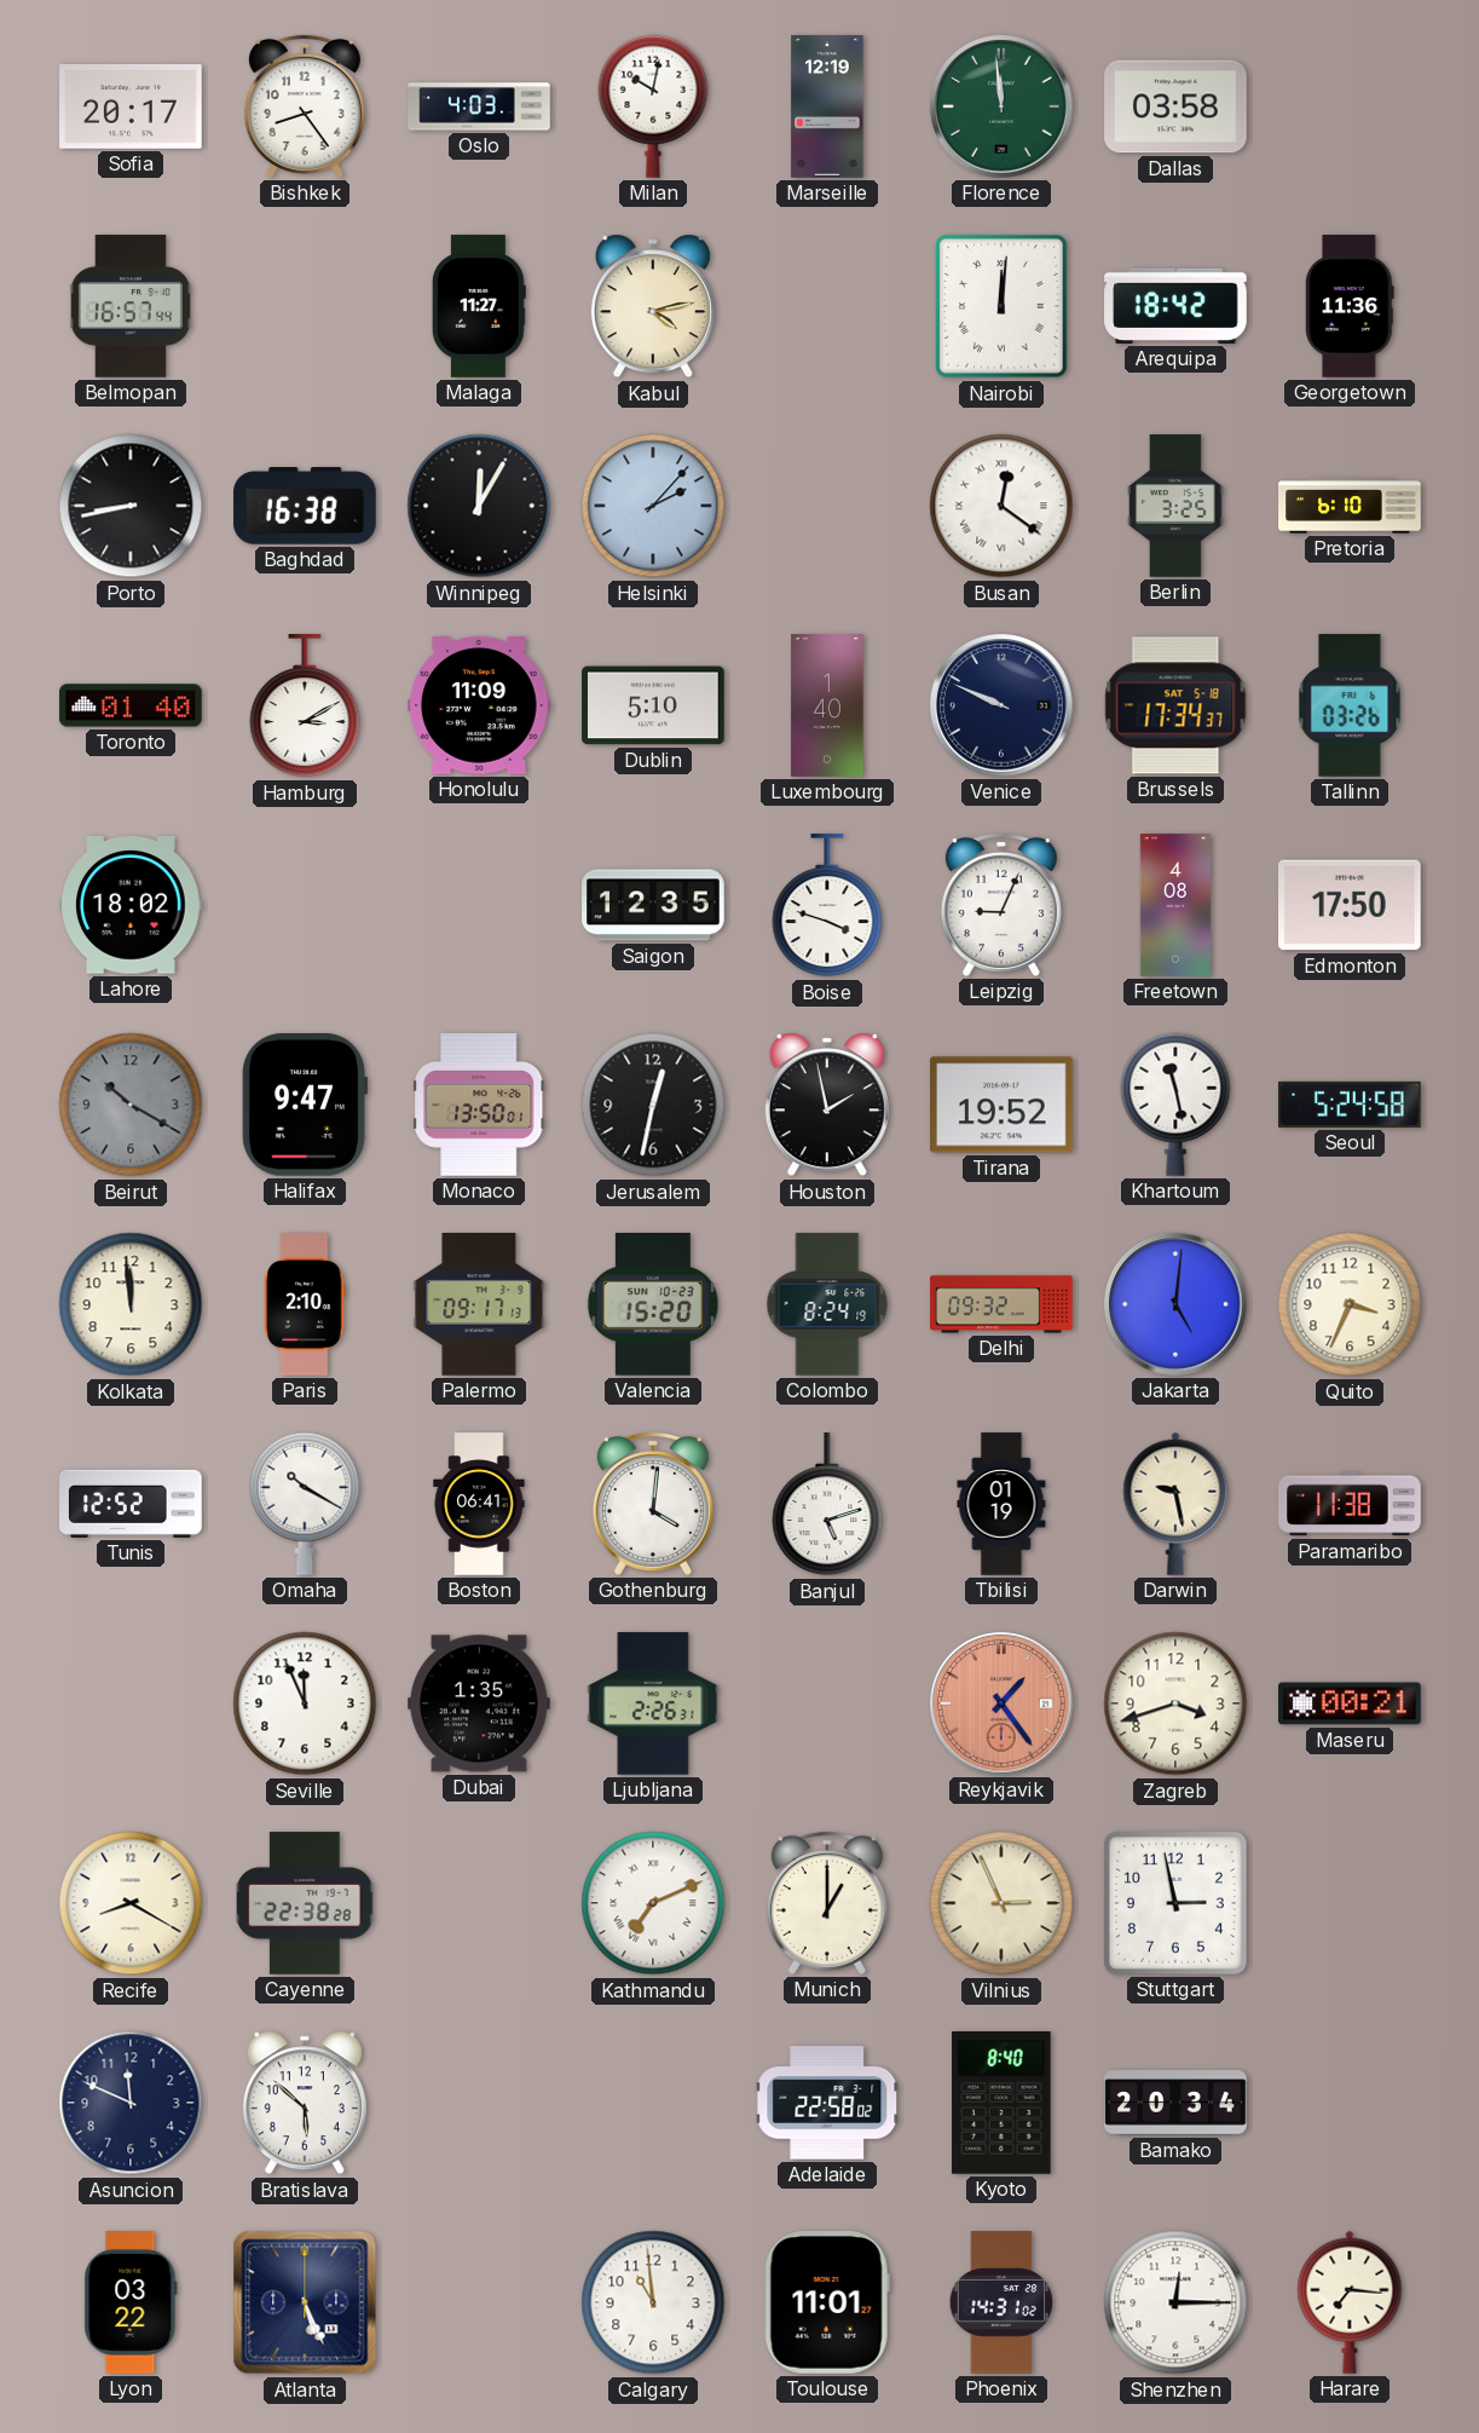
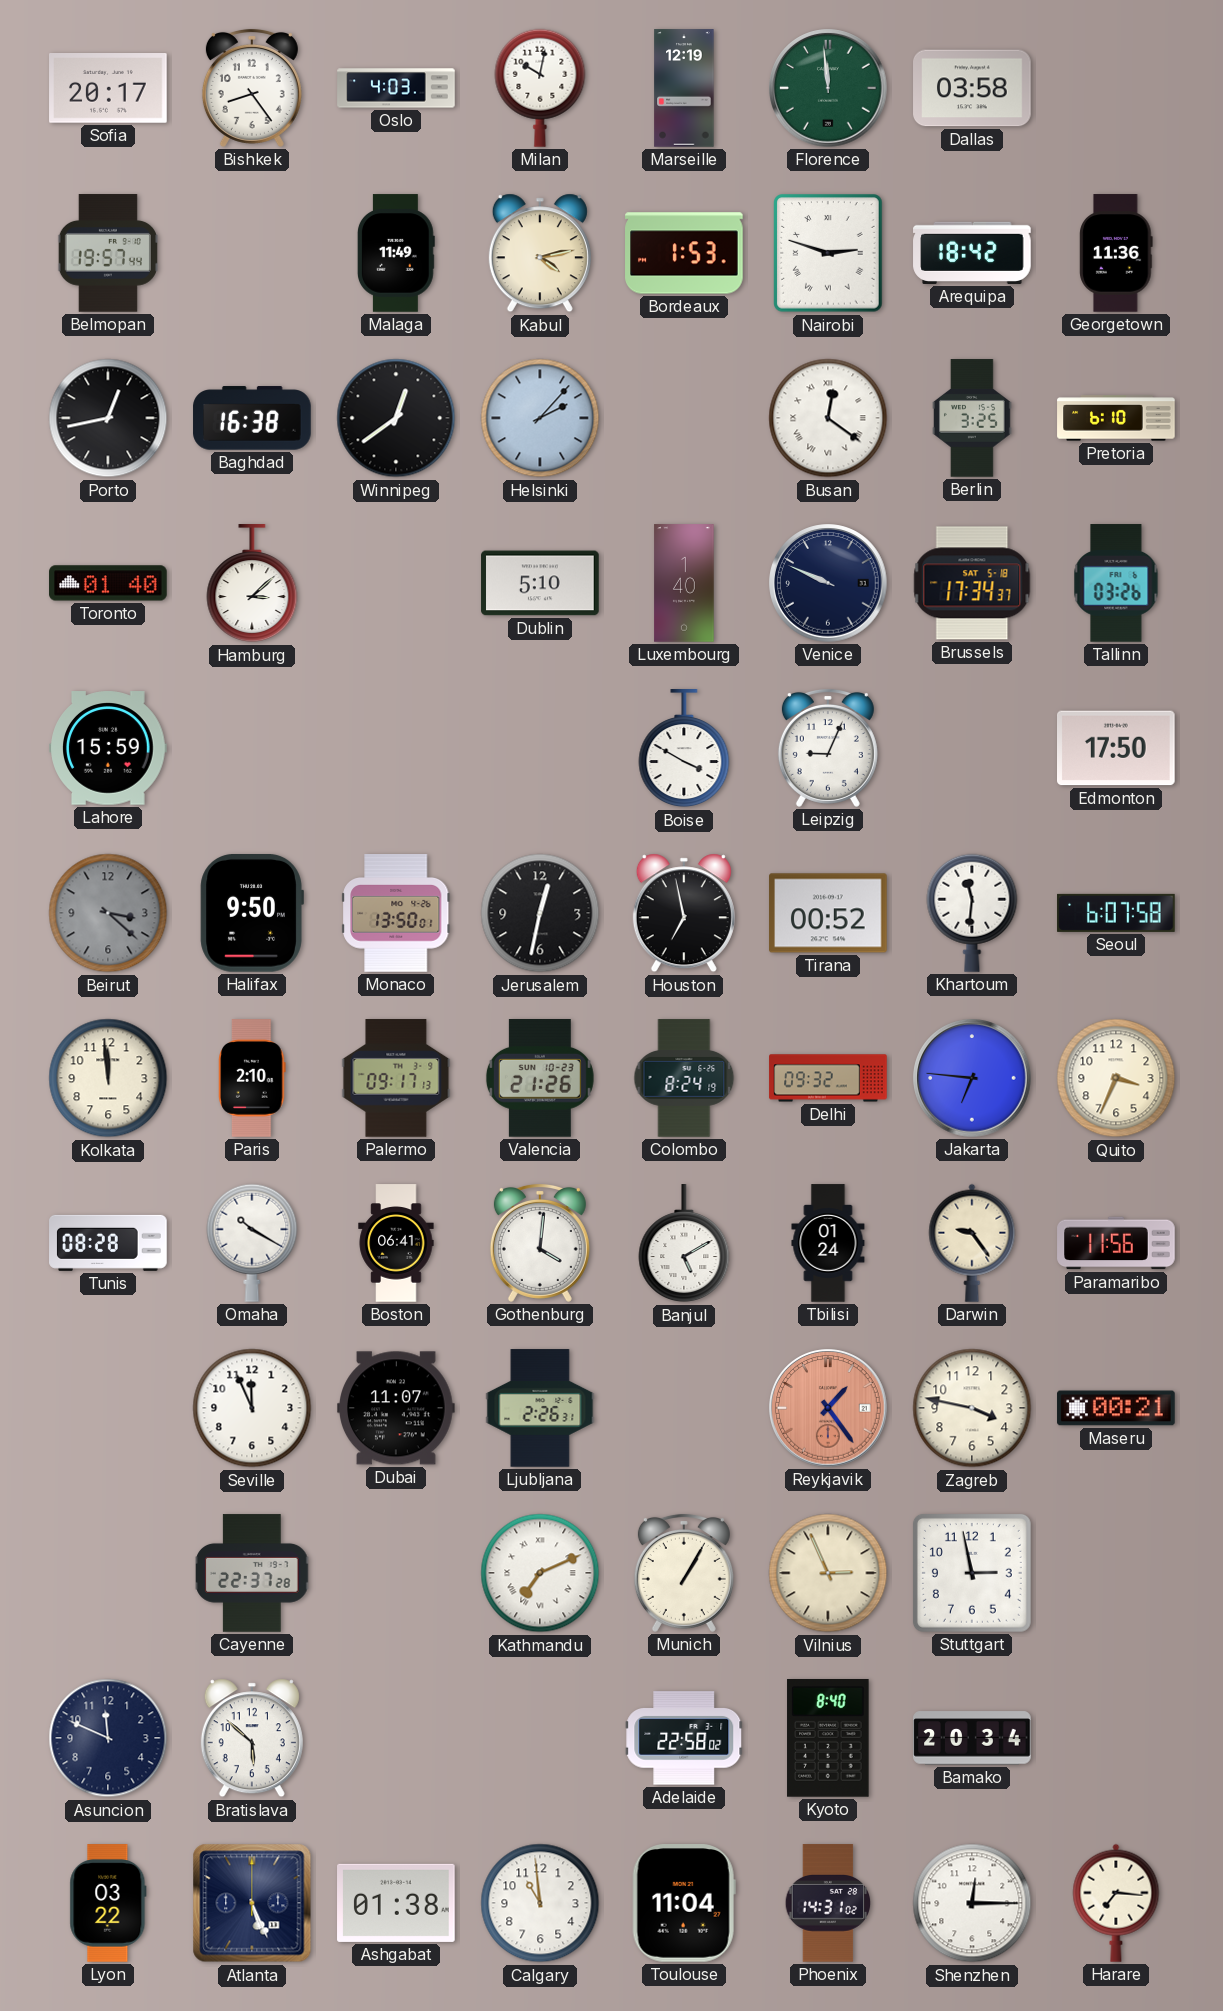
Belmopan: 16:57 -> 19:57 (108, 253)
Malaga: 11:27 -> 11:49 (396, 253)
Bordeaux: none -> 1:53 (684, 253)
Nairobi: 12:01 -> 2:48 (828, 253)
Porto: 8:43 -> 12:43 (108, 418)
Winnipeg: 12:05 -> 12:39 (396, 418)
Hamburg: 3:10 -> 3:08 (252, 584)
Honolulu: 11:09 -> none (479, 705)
Lahore: 18:02 -> 15:59 (108, 748)
Saigon: 12:35 -> none (653, 905)
Boise: 3:48 -> 3:50 (684, 749)
Freetown: 4:08 -> none (1175, 905)
Beirut: 10:20 -> 3:22 (108, 913)
Halifax: 9:47 -> 9:50 (252, 914)
Houston: 1:58 -> 6:58 (684, 913)
Tirana: 19:52 -> 00:52 (828, 913)
Khartoum: 11:28 -> 11:31 (972, 913)
Seoul: 5:24 -> 6:07 (1116, 913)
Valencia: 15:20 -> 21:26 (540, 1079)
Jakarta: 5:01 -> 6:46 (972, 1078)
Tunis: 12:52 -> 08:28 (108, 1243)
Banjul: 5:12 -> 5:10 (684, 1244)
Tbilisi: 01:19 -> 01:24 (828, 1243)
Darwin: 9:28 -> 9:24 (972, 1243)
Paramaribo: 11:38 -> 11:56 (1116, 1243)
Dubai: 1:35 -> 11:07 (397, 1408)
Zagreb: 3:42 -> 3:47 (972, 1408)
Recife: 8:20 -> none (131, 1903)
Cayenne: 22:38 -> 22:37 (253, 1573)
Munich: 1:00 -> 1:05 (684, 1573)
Ashgabat: none -> 01:38 (396, 1903)
Toulouse: 11:01 -> 11:04 (684, 1904)
